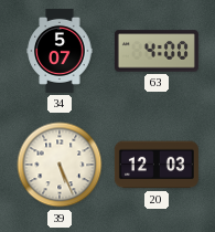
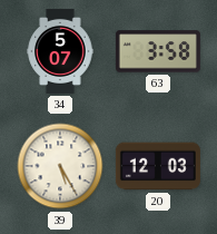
63: 4:00 -> 3:58 (158, 51)
39: 5:26 -> 5:25 (60, 166)
